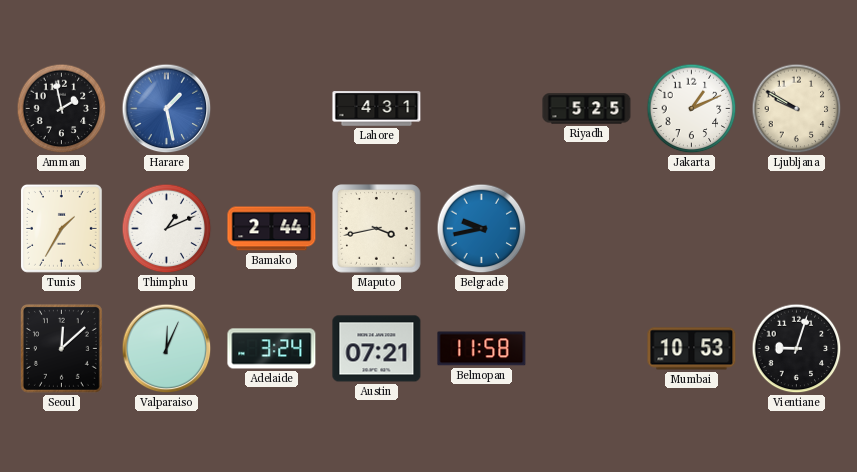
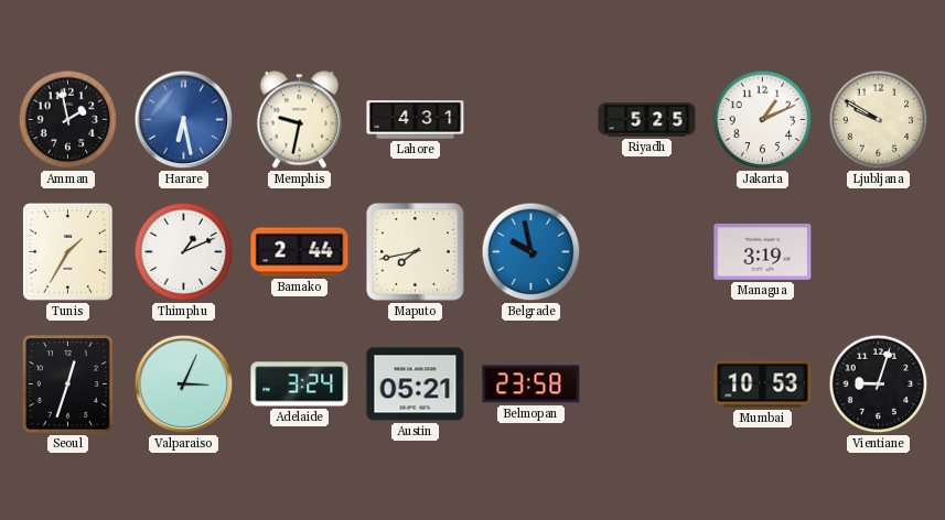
Harare: 1:28 -> 6:28 (184, 120)
Memphis: none -> 9:32 (299, 120)
Maputo: 3:43 -> 7:43 (416, 252)
Belgrade: 9:43 -> 9:58 (531, 252)
Managua: none -> 3:19 (763, 251)
Seoul: 12:08 -> 12:33 (67, 383)
Valparaiso: 12:04 -> 3:04 (184, 384)
Austin: 07:21 -> 05:21 (416, 384)
Belmopan: 11:58 -> 23:58 (531, 384)
